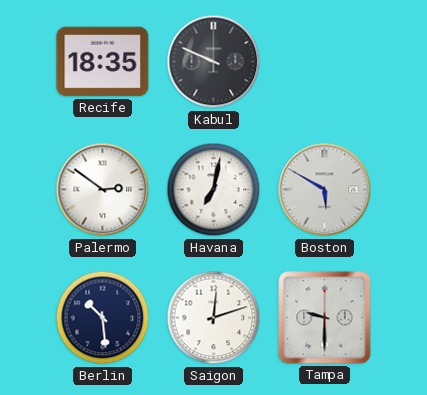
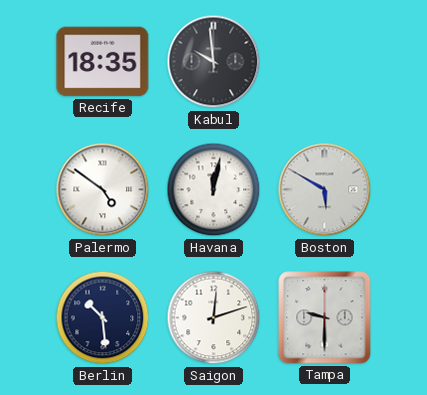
Kabul: 9:49 -> 9:59 (214, 62)
Palermo: 2:51 -> 4:51 (103, 190)
Havana: 7:02 -> 12:02 (214, 190)
